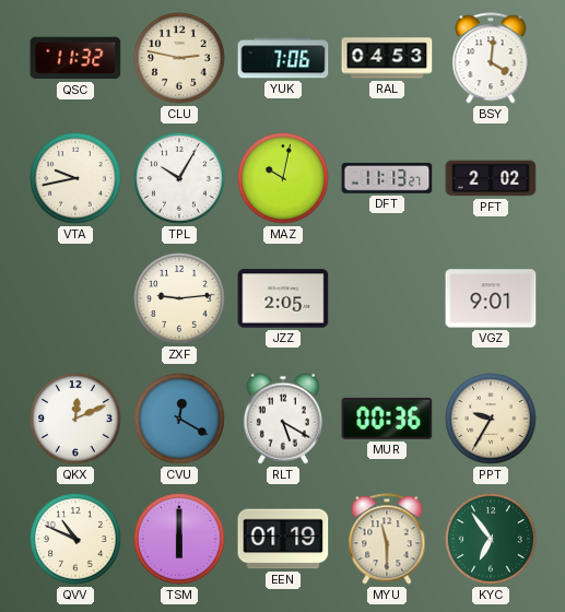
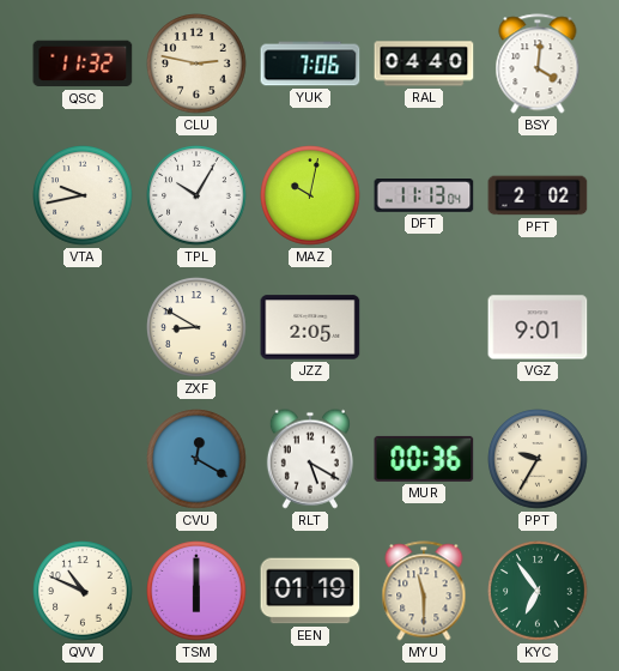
RAL: 04:53 -> 04:40 (424, 64)
DFT: 11:13:27 -> 11:13:04 (424, 197)
ZXF: 9:14 -> 8:50 (196, 327)
QKX: 12:11 -> none (75, 419)
